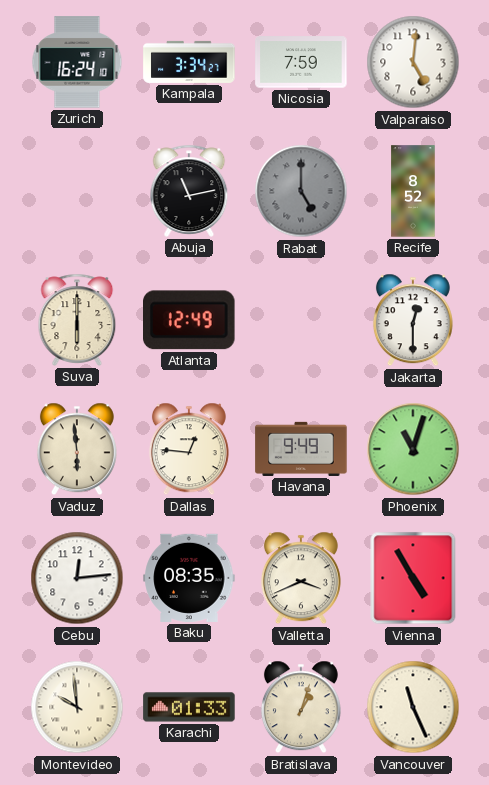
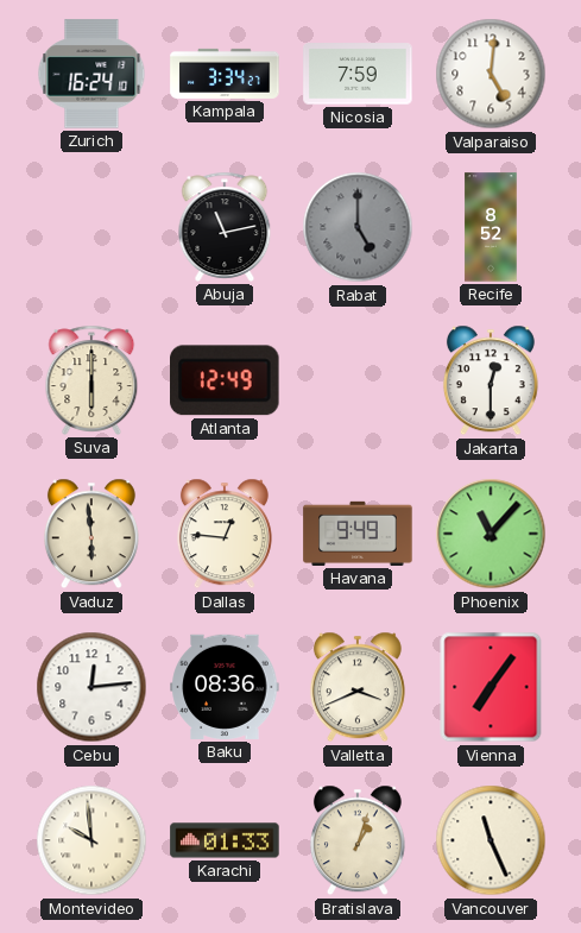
Phoenix: 11:03 -> 11:07 (491, 534)
Baku: 08:35 -> 08:36 (225, 687)
Vienna: 4:55 -> 7:06 (491, 687)
